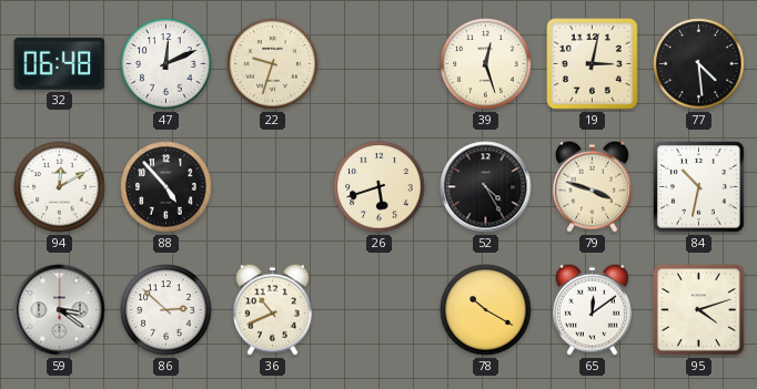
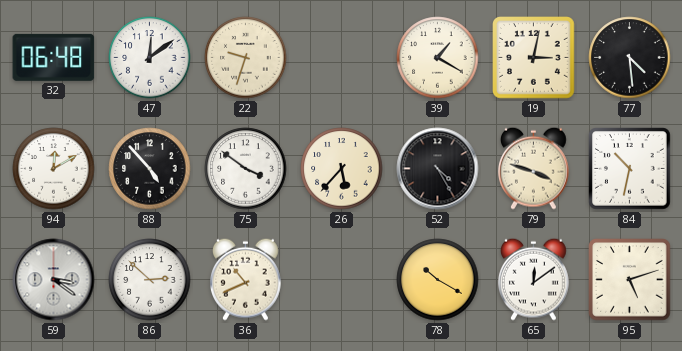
47: 12:11 -> 12:09 (150, 58)
39: 12:27 -> 1:20 (438, 58)
75: none -> 3:51 (246, 169)
26: 5:42 -> 5:37 (342, 169)
95: 4:12 -> 5:12 (630, 280)
